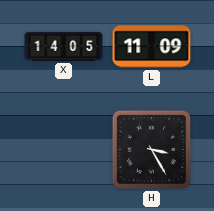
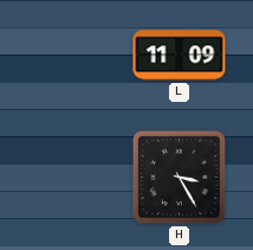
X: 14:05 -> none (64, 46)
